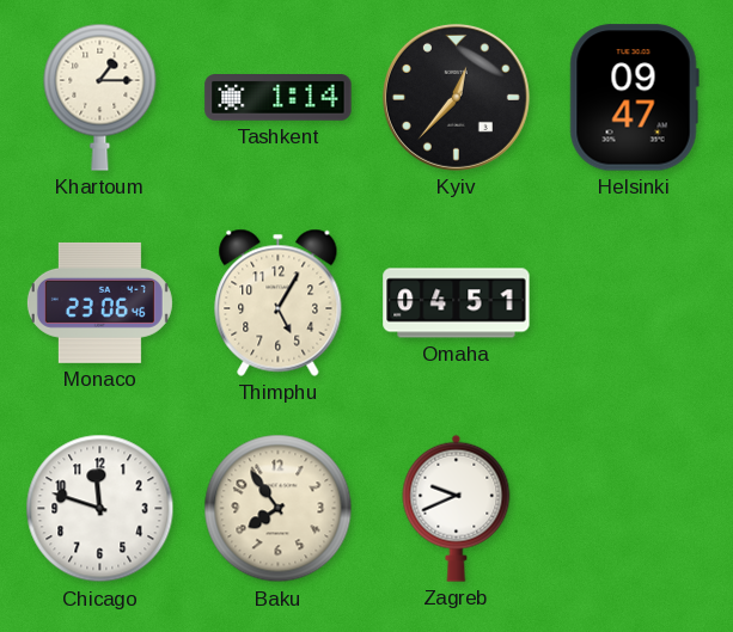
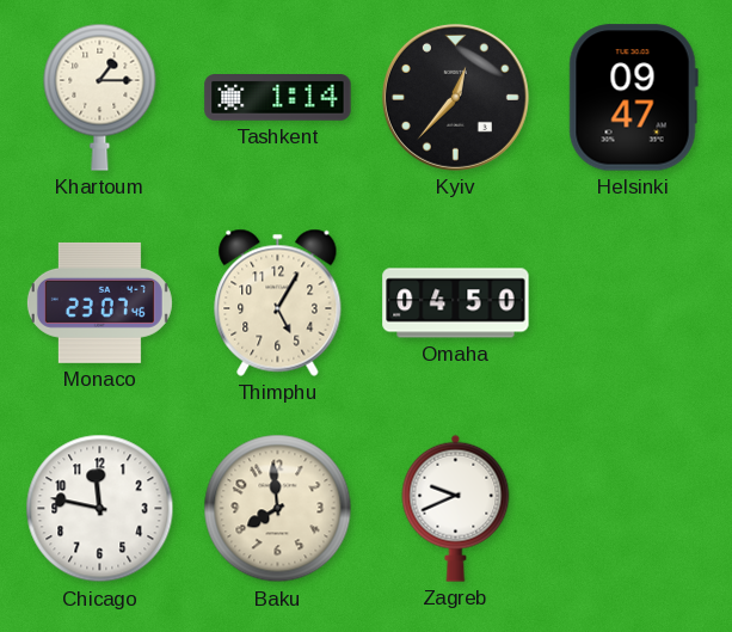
Monaco: 23:06 -> 23:07 (99, 302)
Omaha: 04:51 -> 04:50 (456, 303)
Chicago: 11:48 -> 11:47 (100, 509)
Baku: 7:54 -> 7:59 (278, 509)
